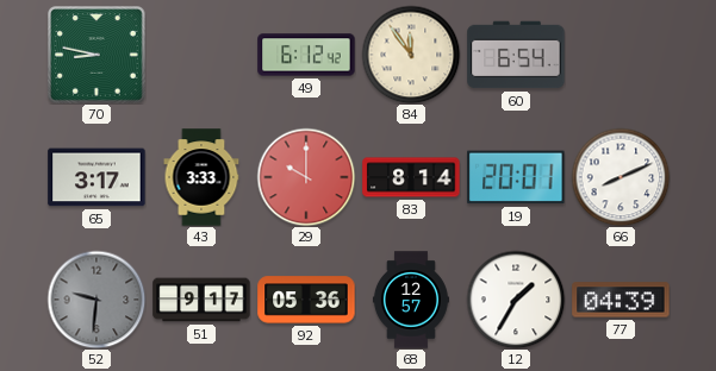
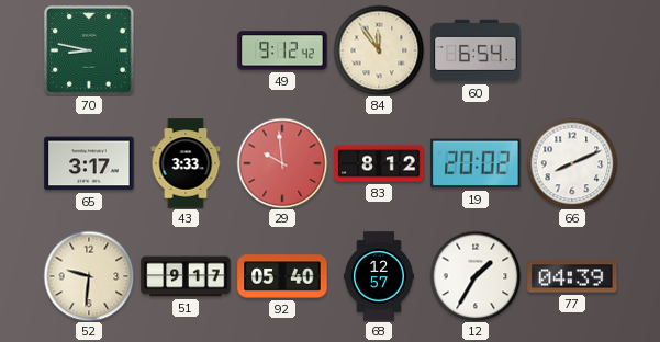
49: 6:12 -> 9:12 (282, 50)
29: 10:00 -> 9:59 (282, 163)
83: 8:14 -> 8:12 (379, 163)
19: 20:01 -> 20:02 (476, 163)
52 dial: grey -> cream (89, 276)
92: 05:36 -> 05:40 (282, 276)
